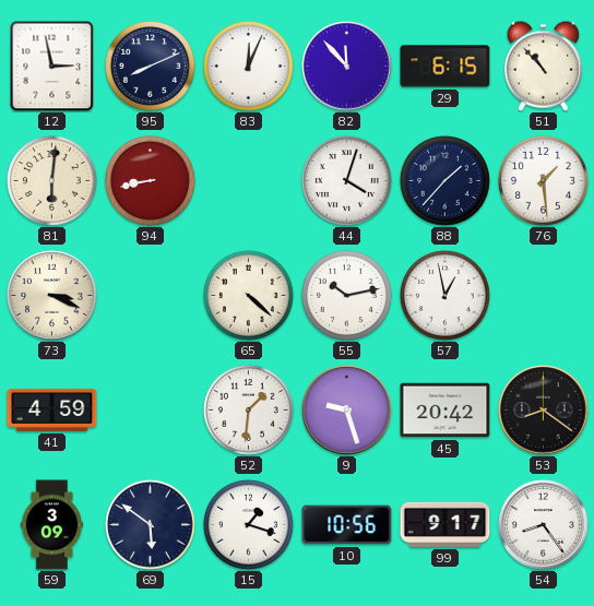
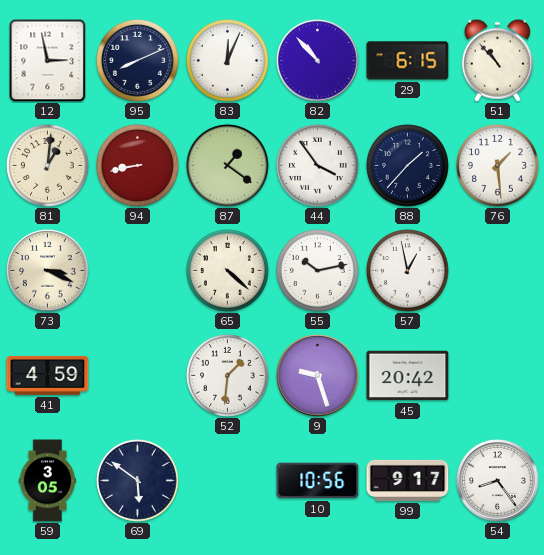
82: 11:53 -> 10:53 (318, 61)
81: 6:01 -> 1:01 (47, 165)
87: none -> 1:21 (227, 165)
44: 4:03 -> 3:54 (317, 165)
53: 8:21 -> none (544, 411)
59: 3:09 -> 3:05 (48, 481)
15: 1:18 -> none (248, 524)
